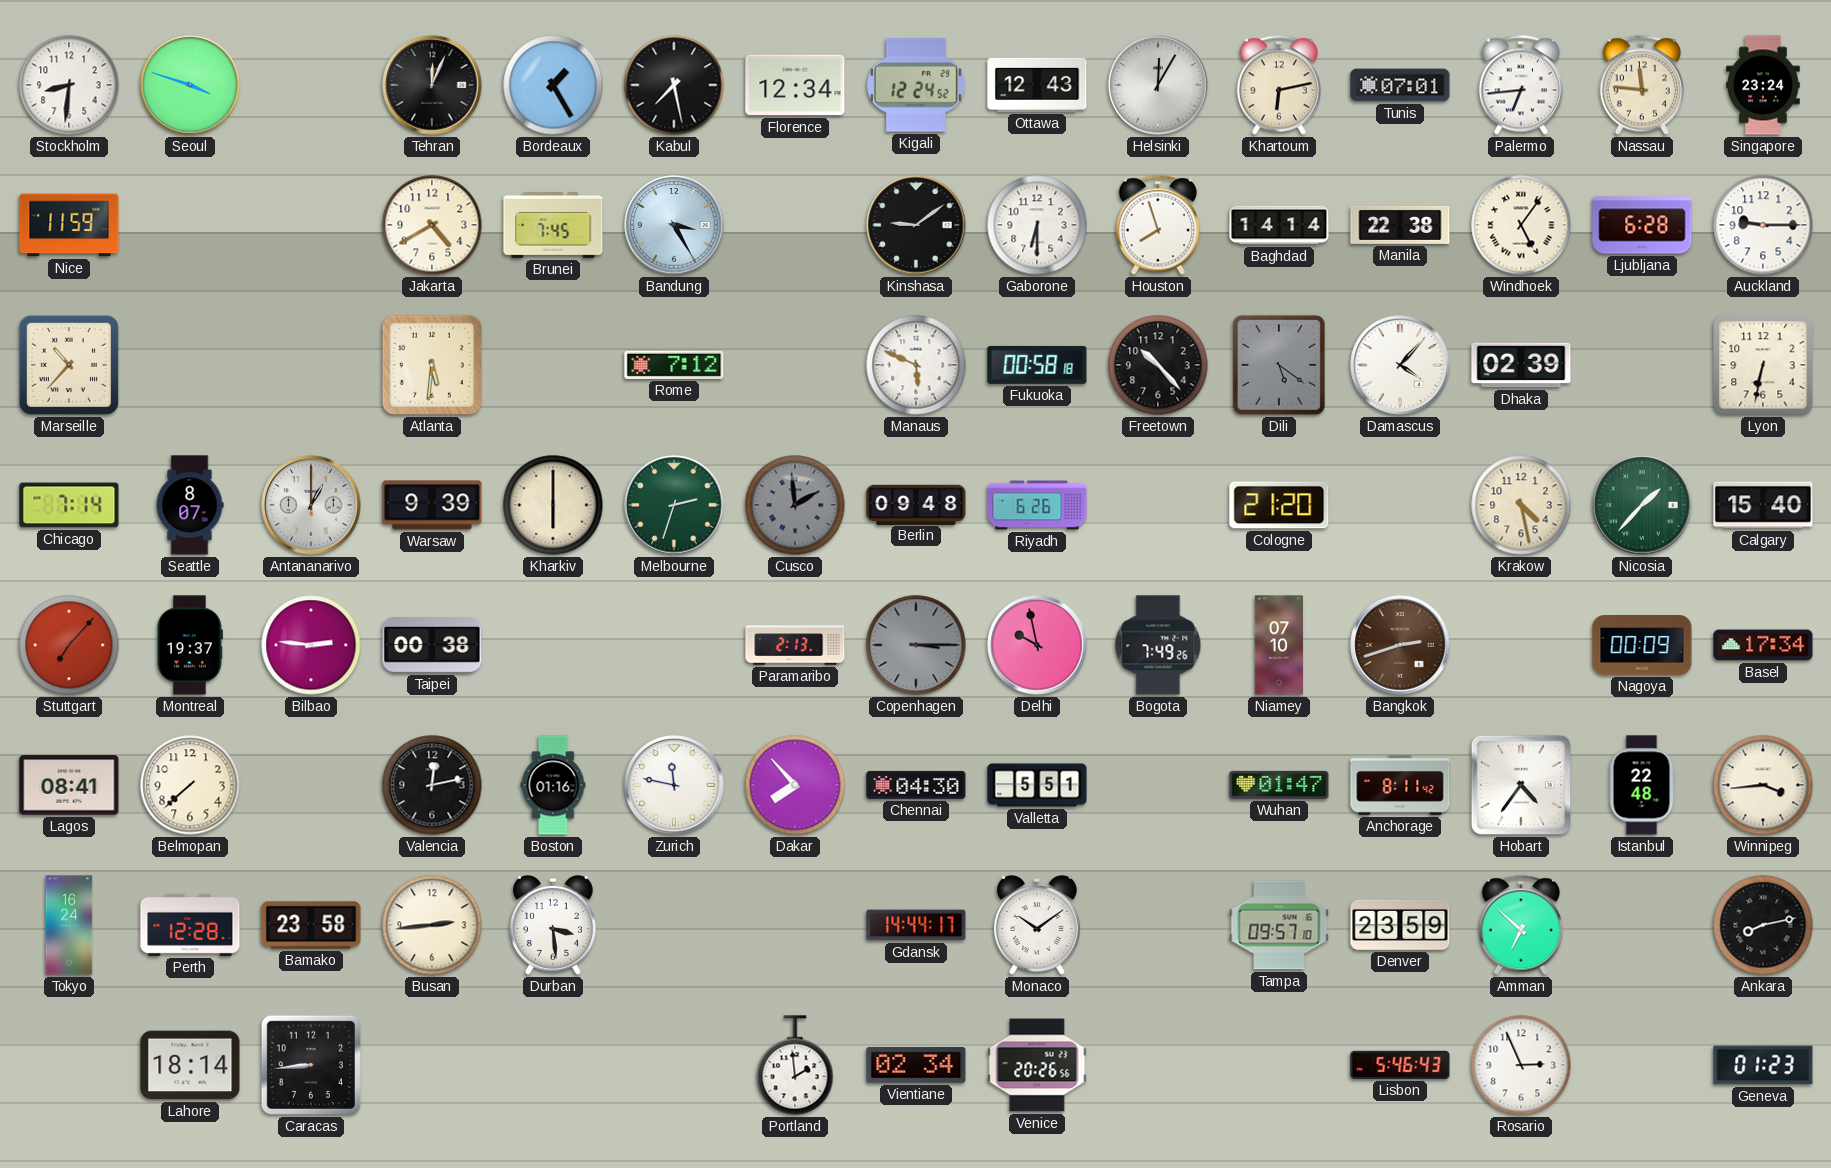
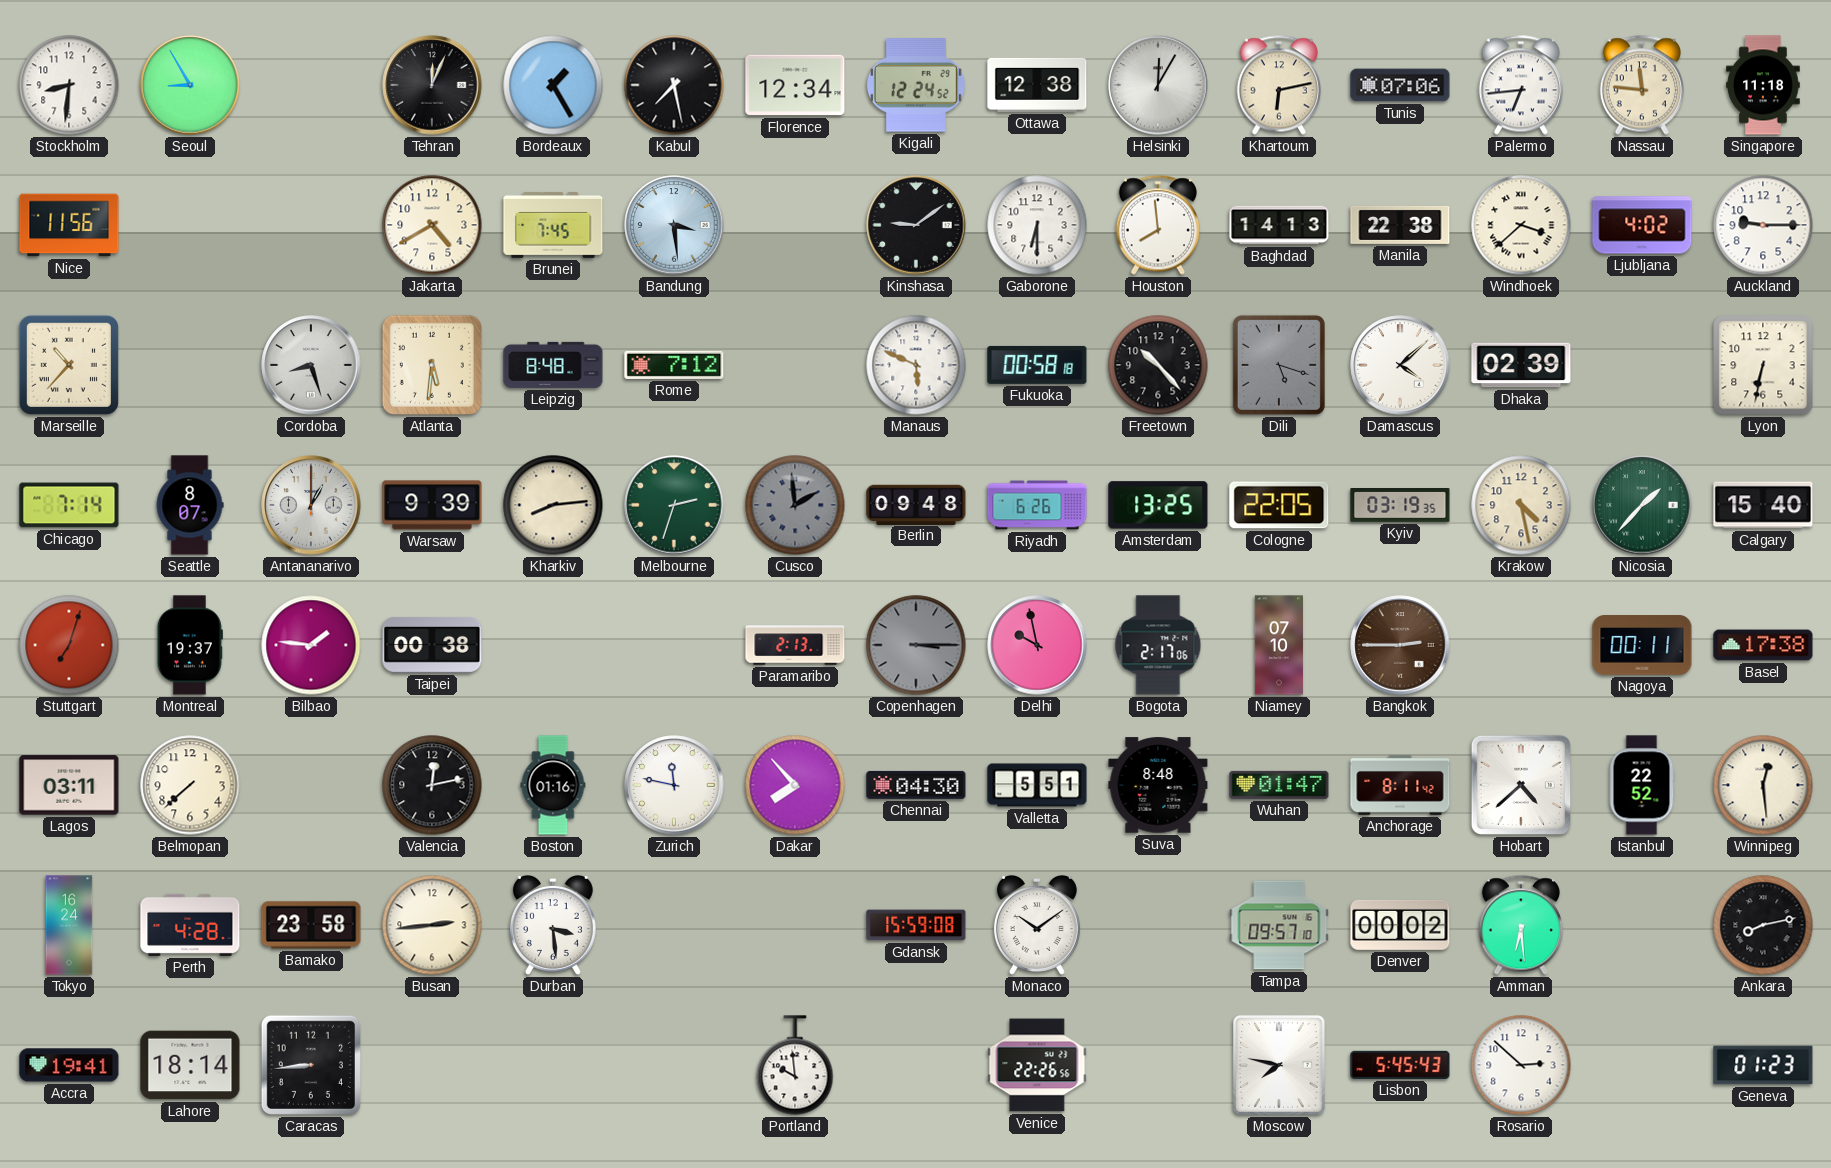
Seoul: 3:48 -> 8:55 (190, 85)
Ottawa: 12:43 -> 12:38 (1037, 85)
Tunis: 07:01 -> 07:06 (1400, 85)
Singapore: 23:24 -> 11:18 (1763, 85)
Nice: 11:59 -> 11:56 (69, 225)
Bandung: 3:25 -> 3:29 (674, 225)
Houston: 7:57 -> 7:59 (1158, 225)
Baghdad: 14:14 -> 14:13 (1279, 225)
Windhoek: 5:06 -> 3:38 (1521, 225)
Ljubljana: 6:28 -> 4:02 (1642, 225)
Cordoba: none -> 8:27 (311, 365)
Leipzig: none -> 8:48 (553, 365)
Dili: 5:21 -> 5:18 (1279, 365)
Damascus: 4:07 -> 4:08 (1400, 365)
Kharkiv: 6:00 -> 8:14 (553, 505)
Amsterdam: none -> 13:25 (1158, 505)
Cologne: 21:20 -> 22:05 (1279, 505)
Kyiv: none -> 03:19 (1400, 506)
Stuttgart: 7:07 -> 7:03 (69, 645)
Bilbao: 2:46 -> 1:46 (311, 645)
Bogota: 7:49 -> 2:17 (1158, 645)
Bangkok: 2:42 -> 2:45 (1400, 645)
Nagoya: 00:09 -> 00:11 (1642, 645)
Basel: 17:34 -> 17:38 (1763, 645)
Lagos: 08:41 -> 03:11 (69, 785)
Suva: none -> 8:48 (1158, 785)
Hobart: 4:36 -> 4:38 (1521, 785)
Istanbul: 22:48 -> 22:52 (1642, 785)
Winnipeg: 3:44 -> 12:29 (1763, 785)
Perth: 12:28 -> 4:28 (190, 925)
Gdansk: 14:44 -> 15:59 (916, 925)
Denver: 23:59 -> 00:02 (1400, 925)
Amman: 6:52 -> 6:29 (1521, 925)
Accra: none -> 19:41 (69, 1065)
Portland: 1:59 -> 9:59 (795, 1065)
Vientiane: 02:34 -> none (916, 1065)
Venice: 20:26 -> 22:26 (1037, 1065)
Moscow: none -> 7:47 (1279, 1065)
Lisbon: 5:46 -> 5:45 (1400, 1065)
Rosario: 2:56 -> 2:52 (1521, 1065)
